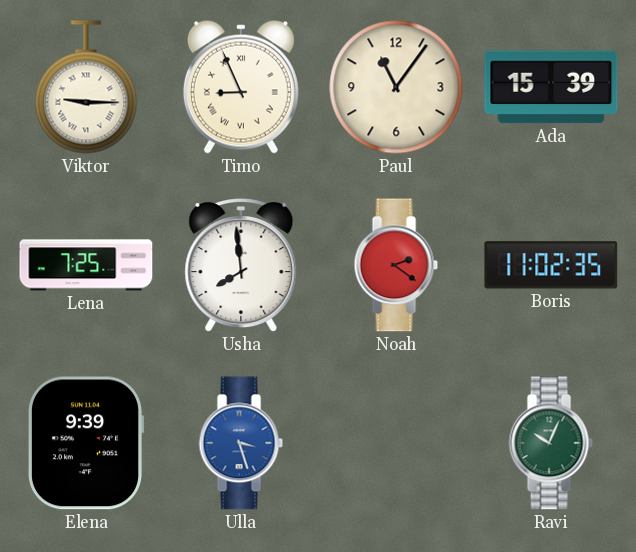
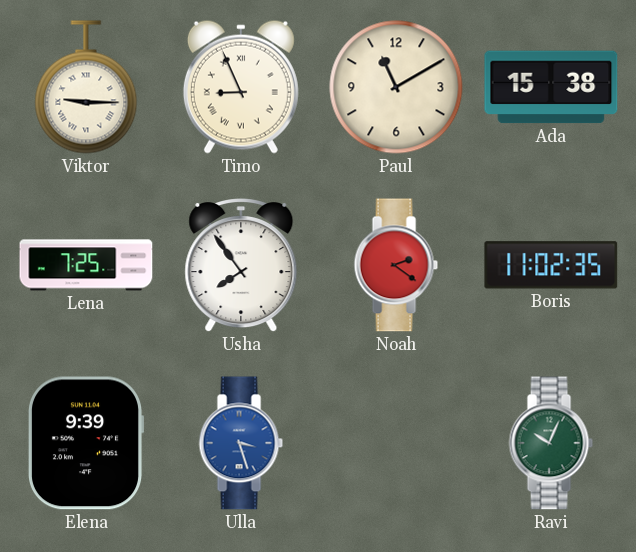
Paul: 11:06 -> 11:10 (396, 87)
Ada: 15:39 -> 15:38 (551, 87)
Usha: 7:59 -> 7:54 (241, 266)
